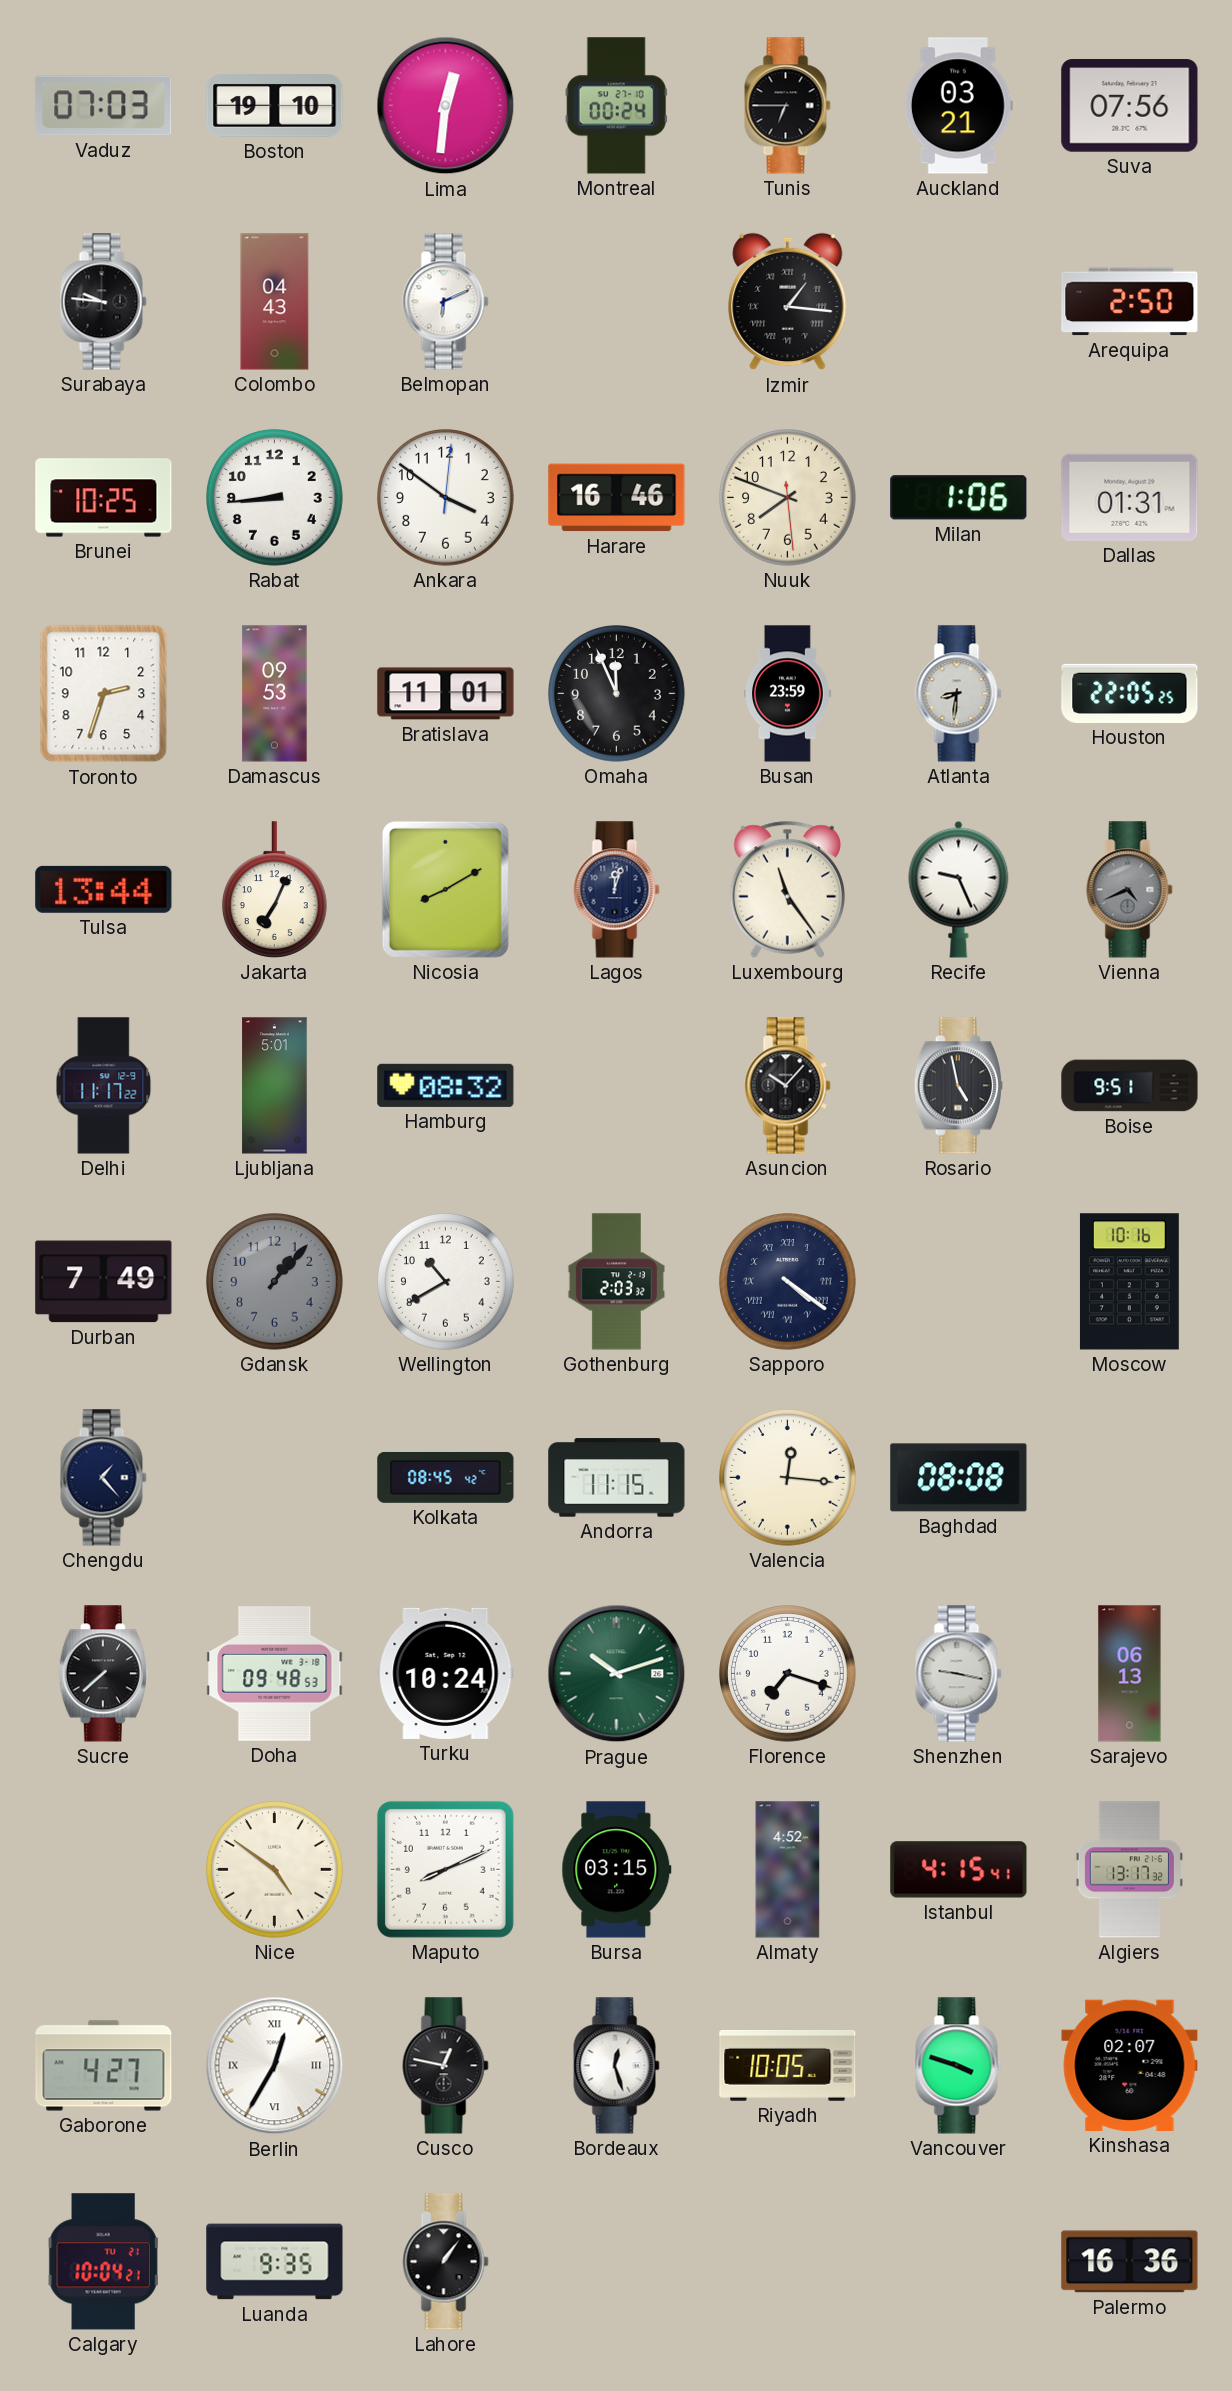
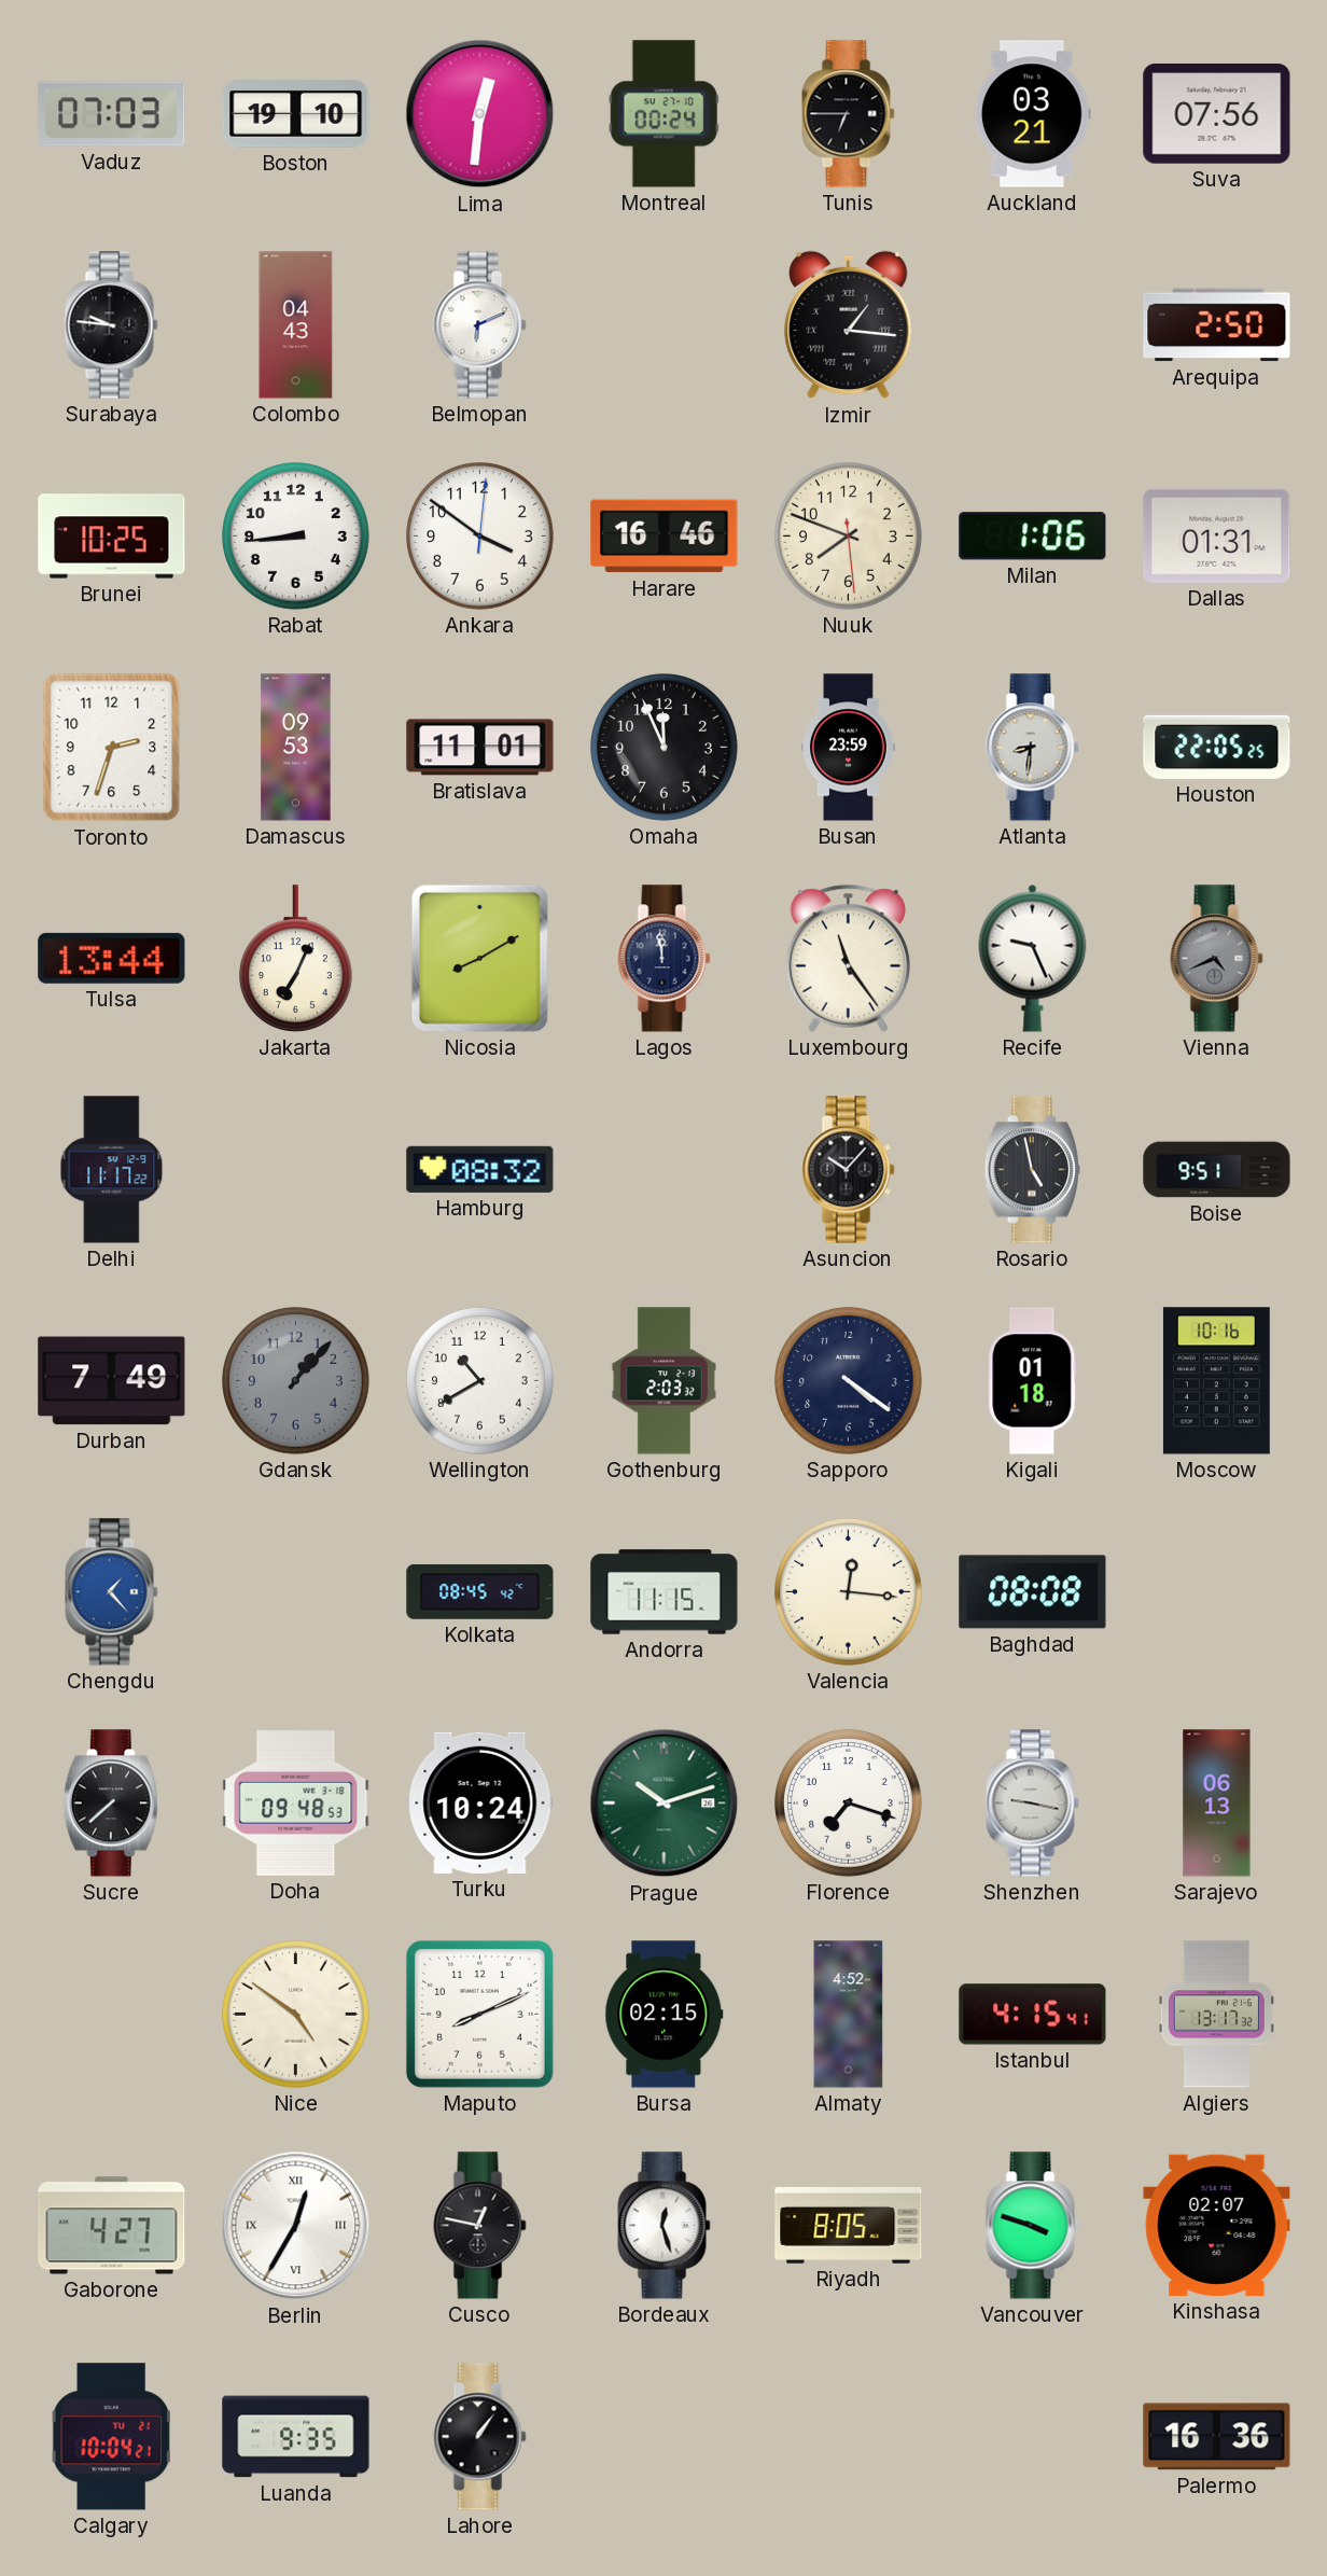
Lagos: 12:03 -> 11:59 (665, 959)
Ljubljana: 5:01 -> none (275, 1086)
Sapporo numerals: Roman -> Arabic (849, 1381)
Kigali: none -> 01:18 (1033, 1381)
Chengdu dial: navy -> blue (112, 1592)
Bursa: 03:15 -> 02:15 (665, 2015)
Riyadh: 10:05 -> 8:05 (849, 2225)
